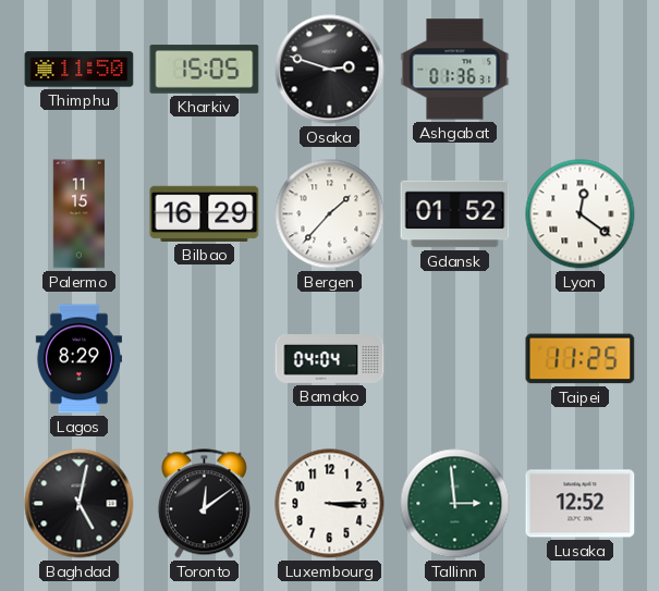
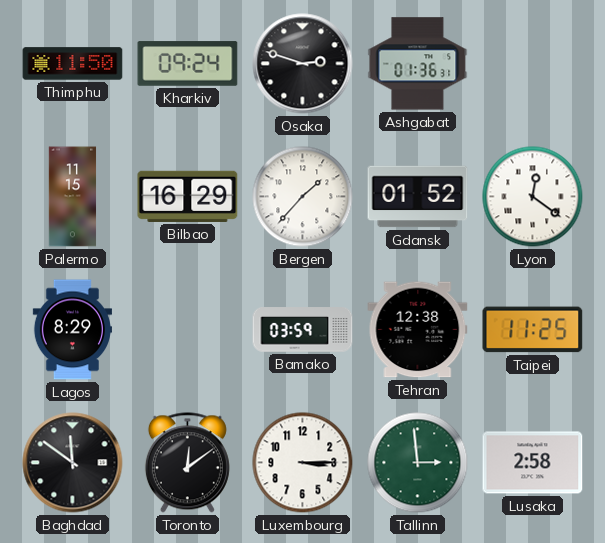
Kharkiv: 15:05 -> 09:24 (188, 64)
Bamako: 04:04 -> 03:59 (303, 330)
Tehran: none -> 12:38 (418, 330)
Baghdad: 5:02 -> 11:51 (73, 463)
Lusaka: 12:52 -> 2:58 (533, 463)
